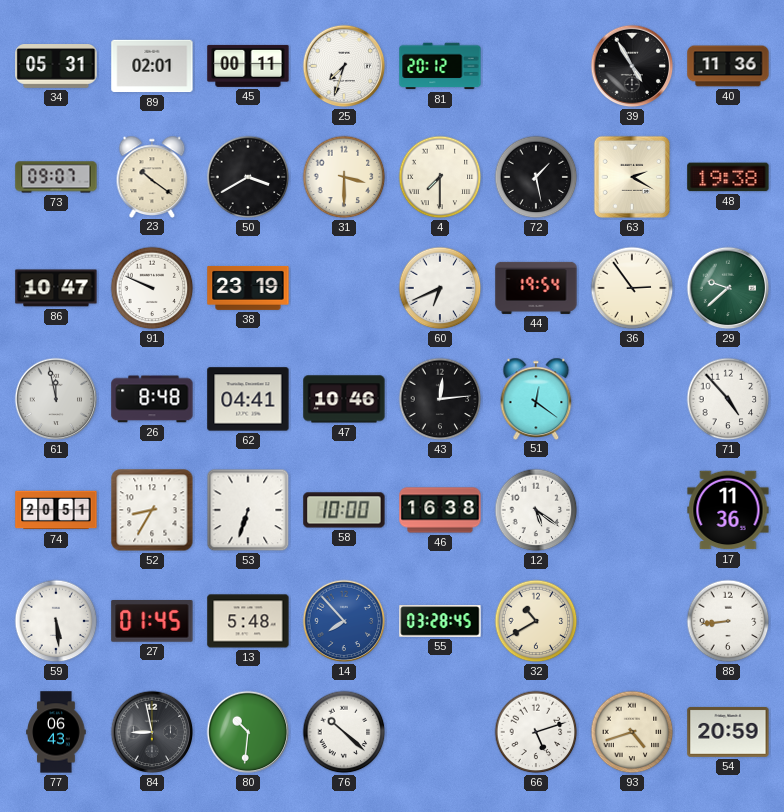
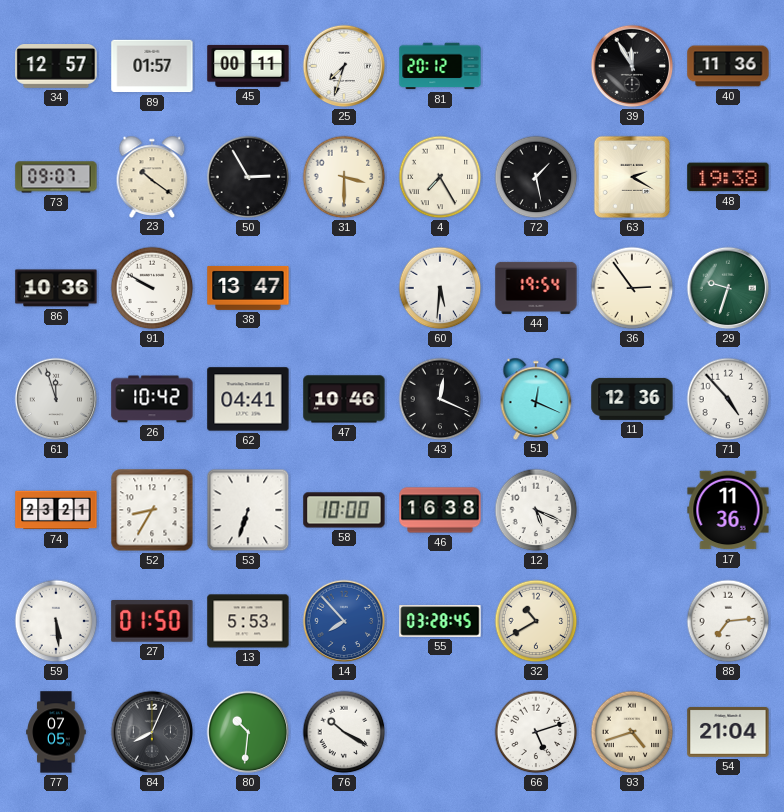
34: 05:31 -> 12:57 (56, 67)
89: 02:01 -> 01:57 (152, 66)
39: 4:55 -> 11:55 (632, 66)
50: 3:40 -> 2:55 (248, 177)
4: 7:30 -> 7:25 (440, 177)
86: 10:47 -> 10:36 (56, 288)
91: 9:49 -> 9:50 (152, 288)
38: 23:19 -> 13:47 (248, 288)
60: 6:41 -> 5:31 (440, 288)
29: 9:38 -> 9:33 (728, 288)
61: 11:58 -> 11:57 (56, 399)
26: 8:48 -> 10:42 (152, 399)
43: 12:14 -> 12:19 (440, 399)
51: 12:21 -> 12:19 (536, 398)
11: none -> 12:36 (632, 399)
74: 20:51 -> 23:21 (56, 510)
12: 5:21 -> 5:19 (536, 510)
27: 01:45 -> 01:50 (152, 622)
13: 5:48 -> 5:53 (248, 621)
88: 8:44 -> 7:14 (728, 621)
77: 06:43 -> 07:05 (56, 732)
84: 8:58 -> 8:04 (152, 732)
76: 10:22 -> 10:20 (344, 732)
54: 20:59 -> 21:04 (728, 732)
